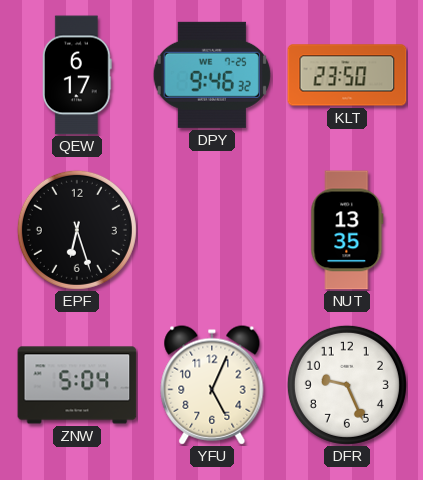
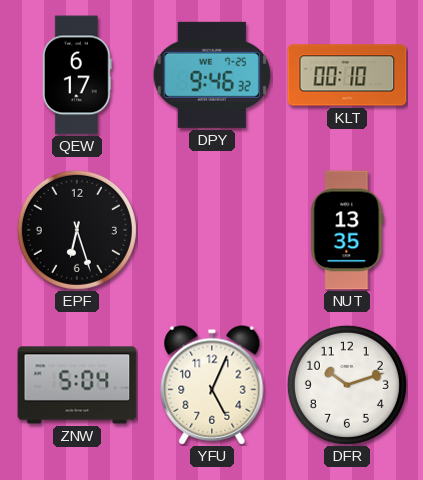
KLT: 23:50 -> 00:10 (347, 75)
DFR: 9:26 -> 10:12 (347, 385)
